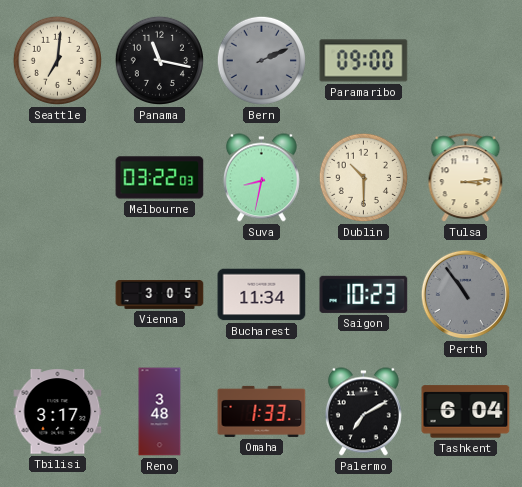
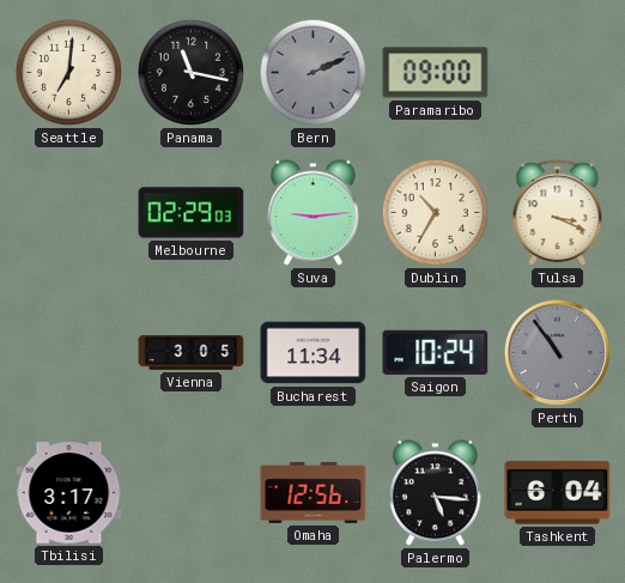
Melbourne: 03:22 -> 02:29 (192, 213)
Suva: 8:32 -> 9:14 (313, 213)
Dublin: 10:30 -> 10:35 (435, 212)
Tulsa: 3:14 -> 3:19 (558, 213)
Saigon: 10:23 -> 10:24 (436, 352)
Reno: 3:48 -> none (160, 412)
Omaha: 1:33 -> 12:56 (314, 492)
Palermo: 7:10 -> 5:16 (435, 493)
